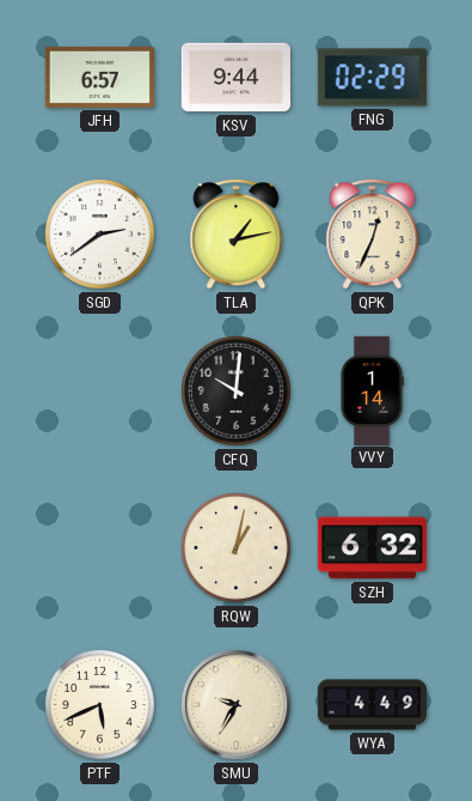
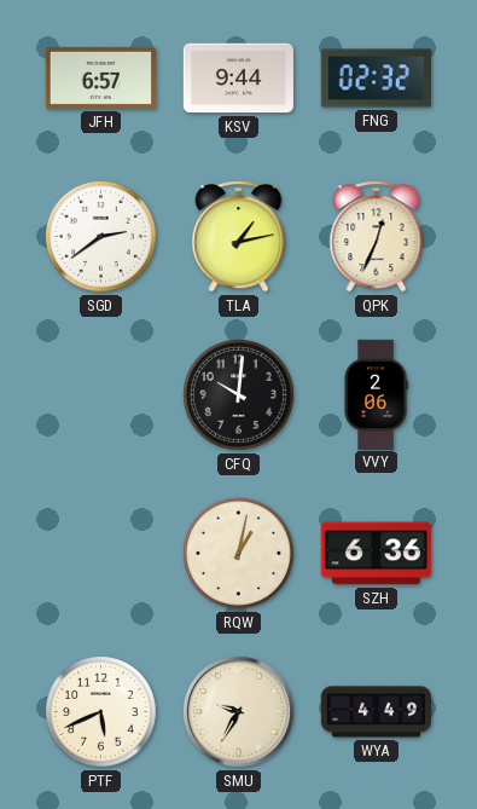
FNG: 02:29 -> 02:32 (376, 79)
VVY: 1:14 -> 2:06 (376, 394)
SZH: 6:32 -> 6:36 (376, 554)
